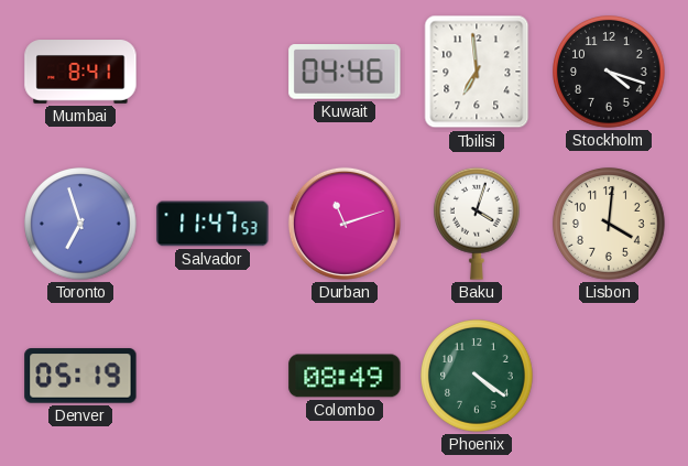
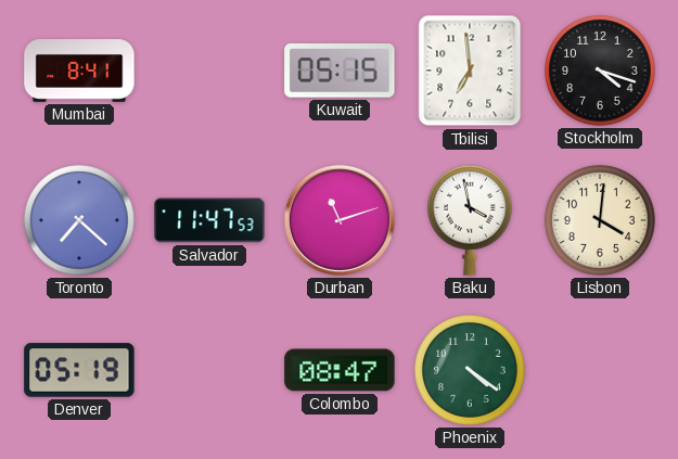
Kuwait: 04:46 -> 05:15 (340, 72)
Toronto: 6:57 -> 7:22 (80, 221)
Baku: 4:03 -> 3:58 (471, 220)
Colombo: 08:49 -> 08:47 (340, 370)
